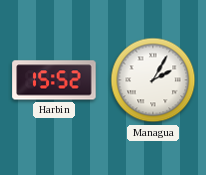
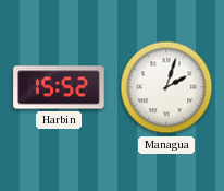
Managua: 2:05 -> 2:03 (166, 87)
